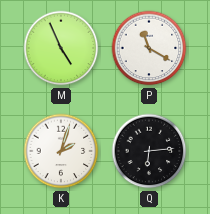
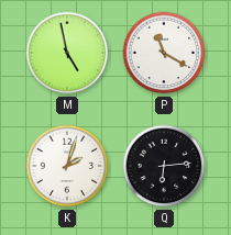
M: 4:56 -> 4:58 (67, 53)
